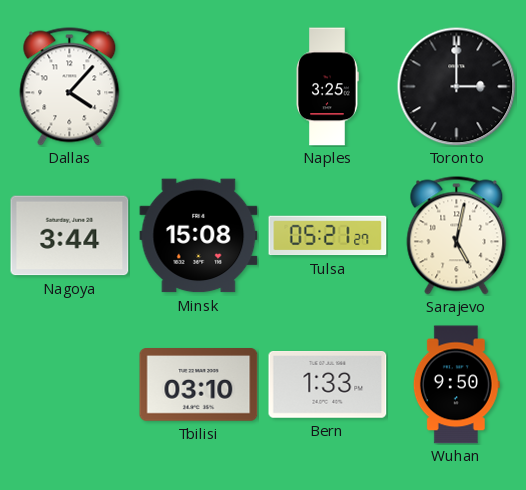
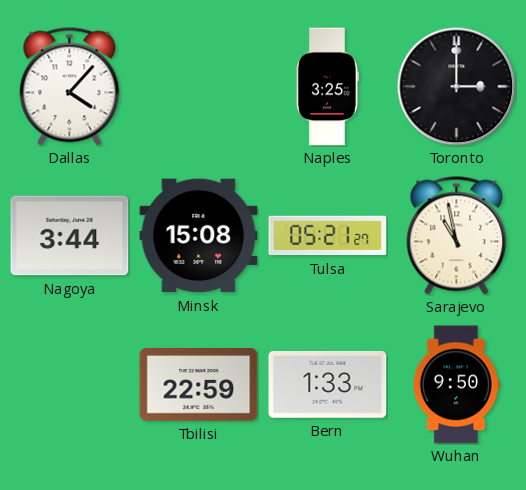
Sarajevo: 5:02 -> 10:58 (457, 236)
Tbilisi: 03:10 -> 22:59 (199, 385)
